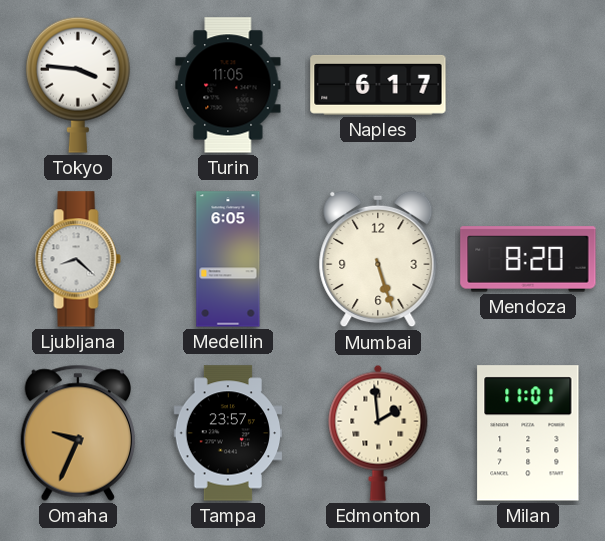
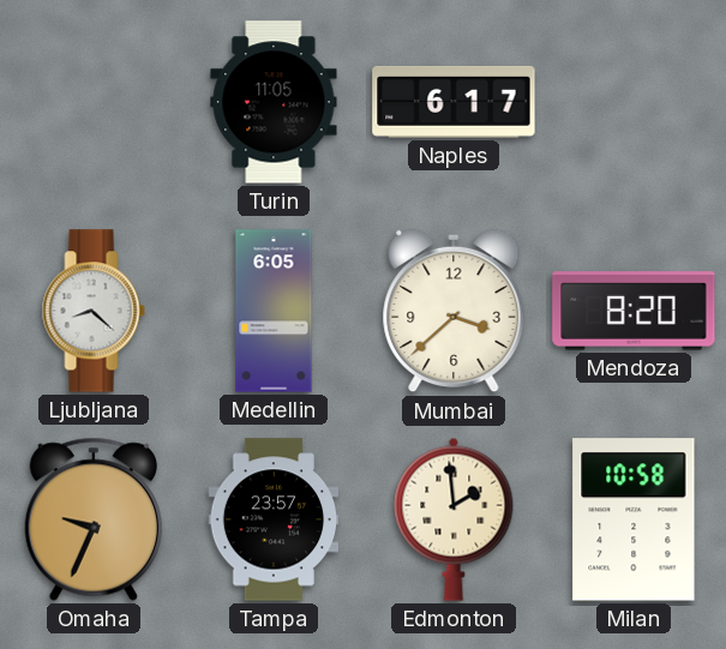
Tokyo: 3:46 -> none (78, 85)
Mumbai: 5:27 -> 3:38 (454, 311)
Milan: 11:01 -> 10:58 (634, 519)
